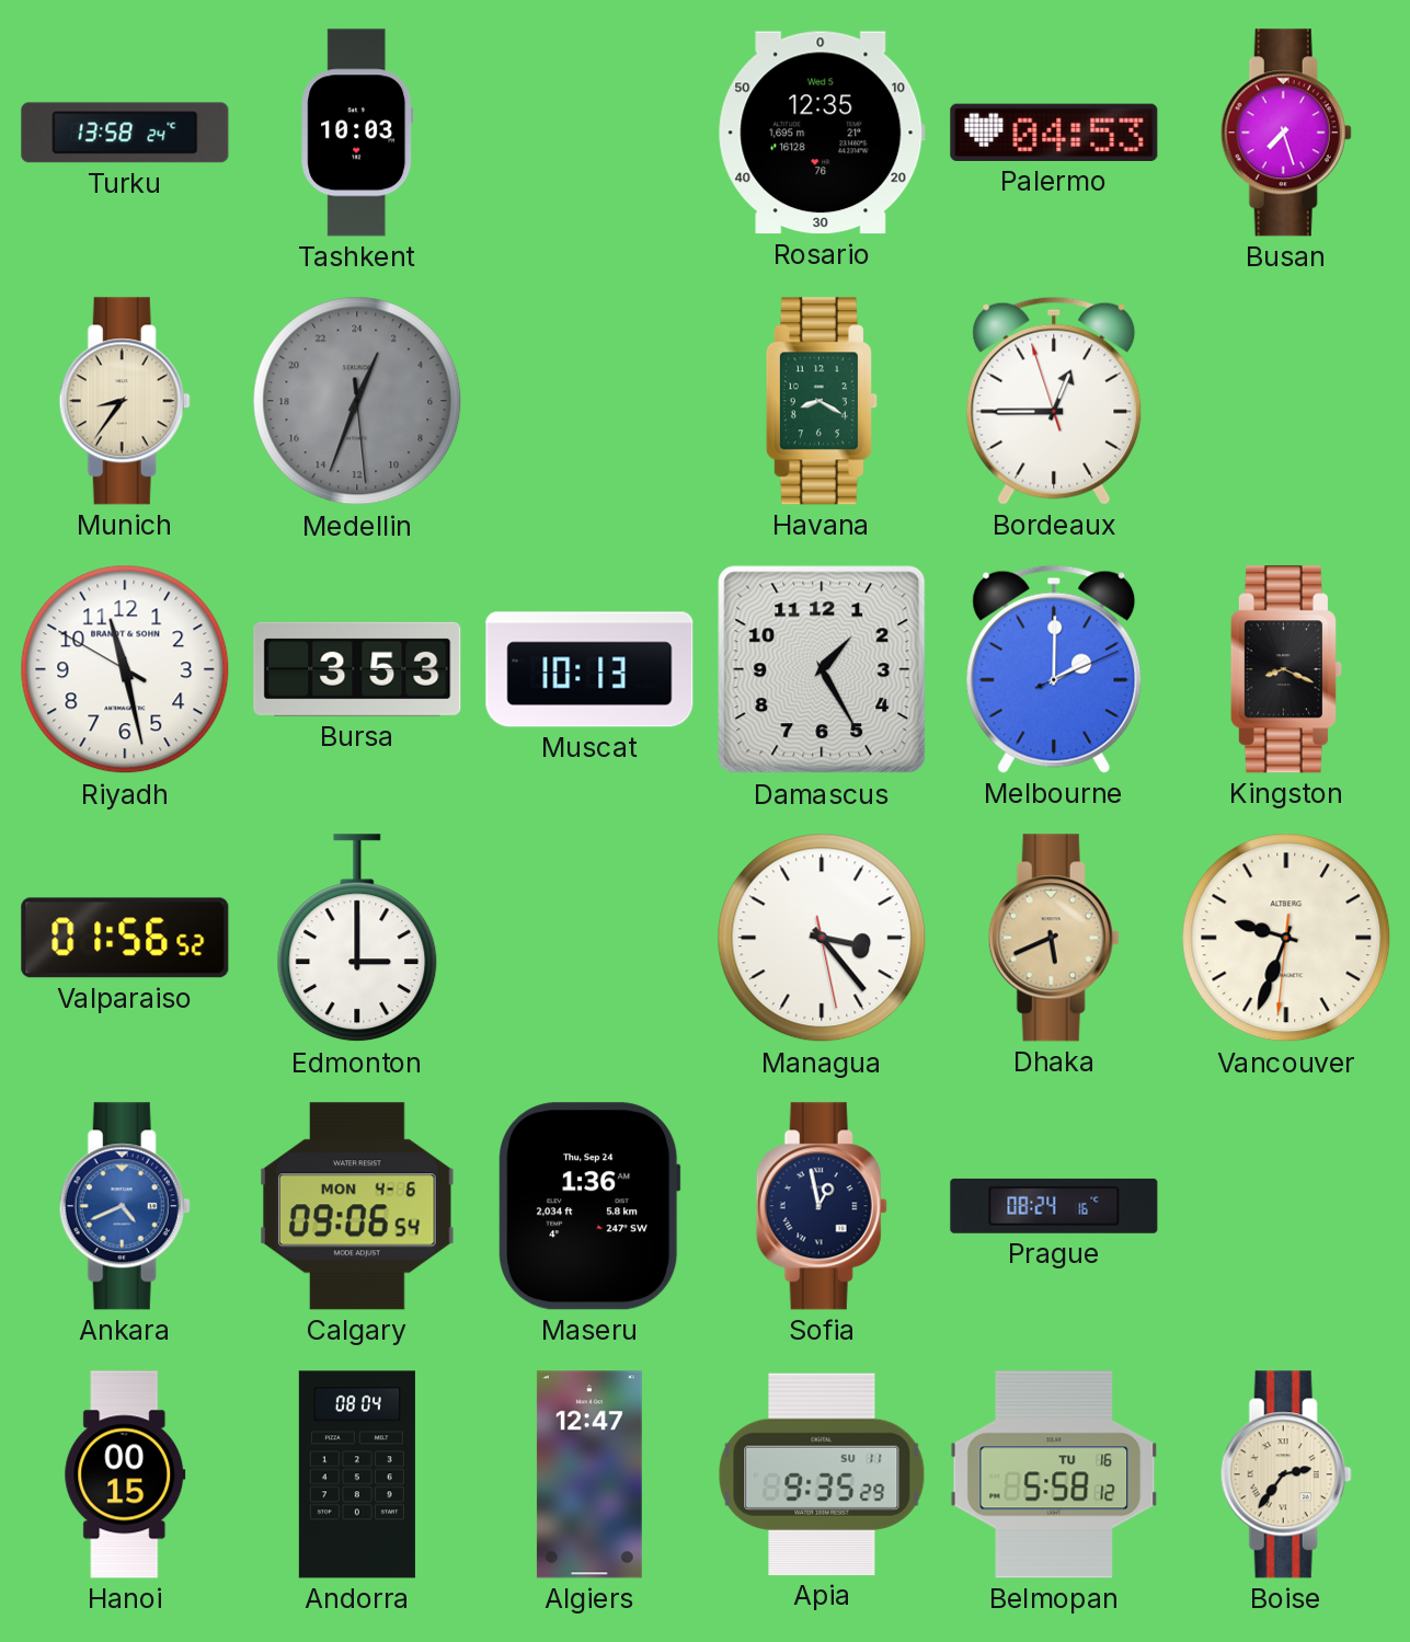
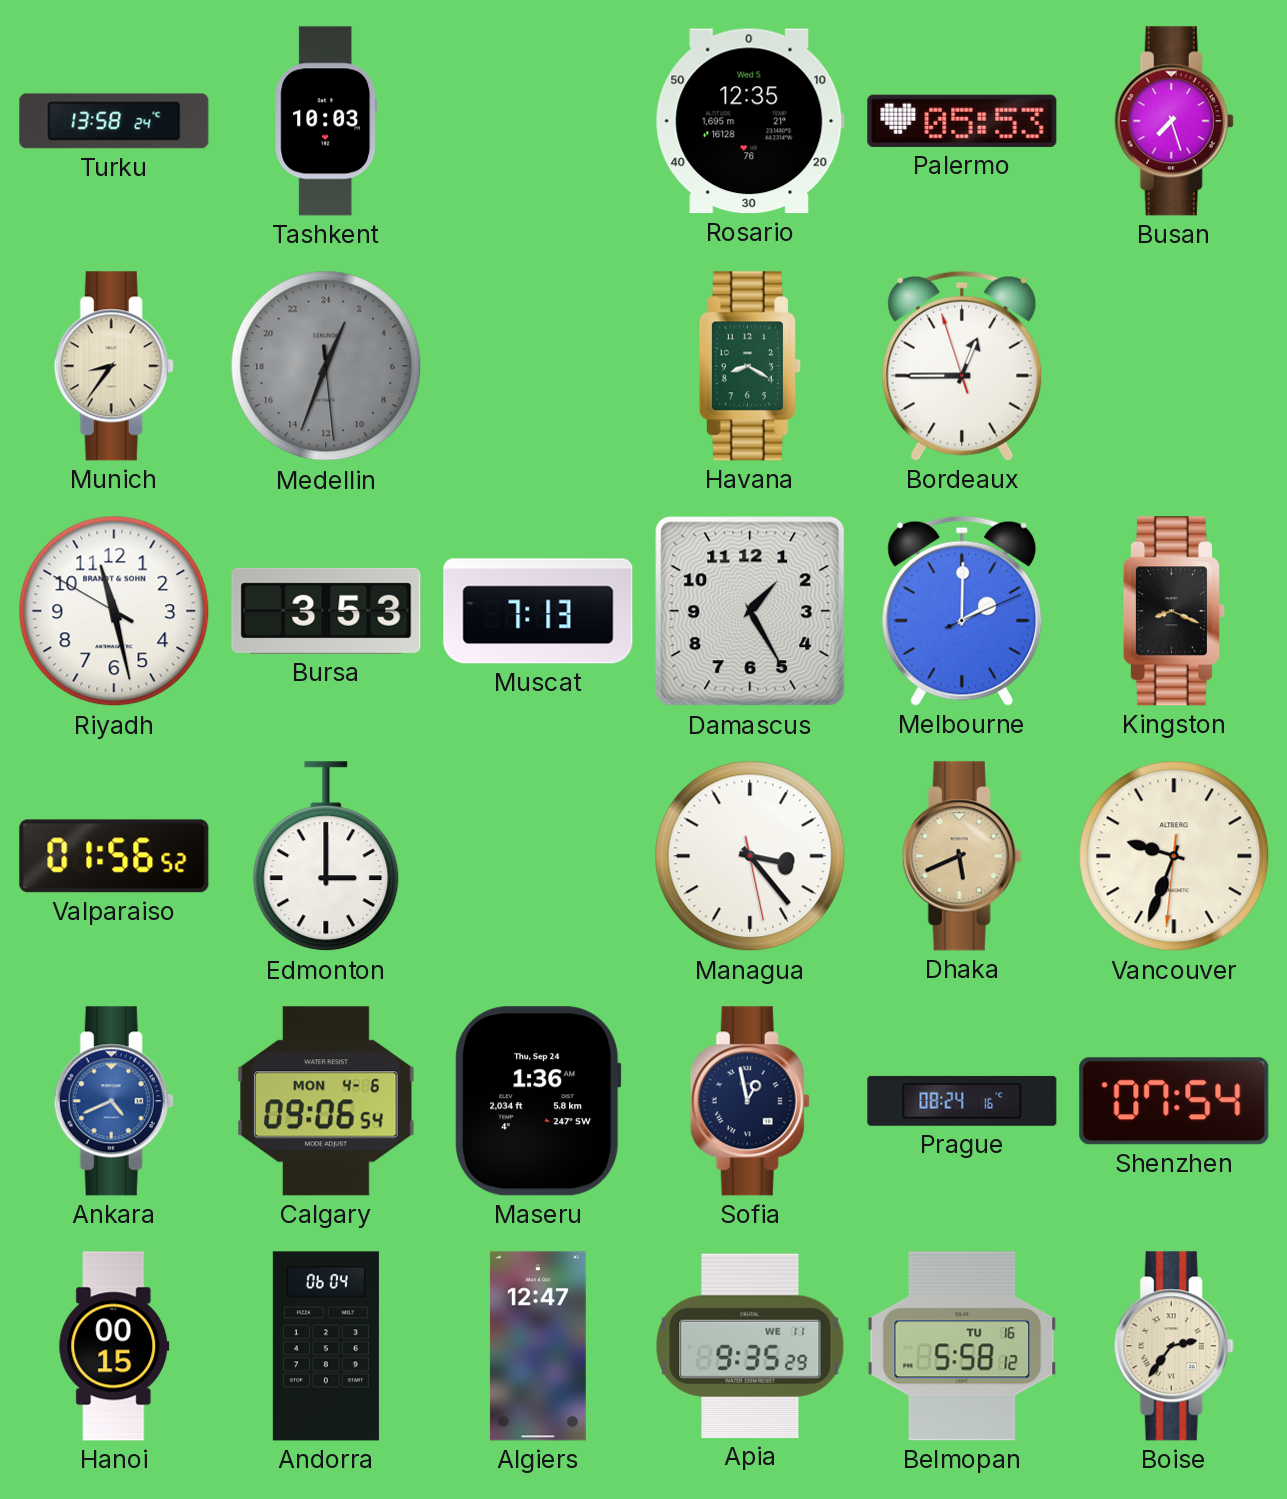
Palermo: 04:53 -> 05:53 (962, 121)
Muscat: 10:13 -> 7:13 (538, 611)
Shenzhen: none -> 07:54 (1174, 1101)
Andorra: 08:04 -> 06:04 (326, 1346)
Apia date: SU 11 -> WE 11 (750, 1346)
